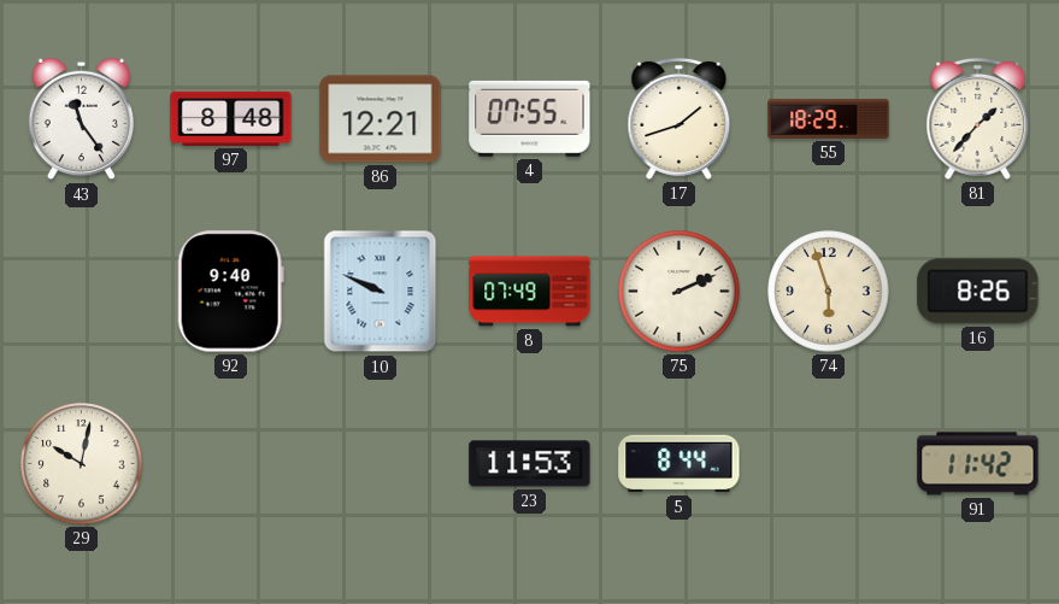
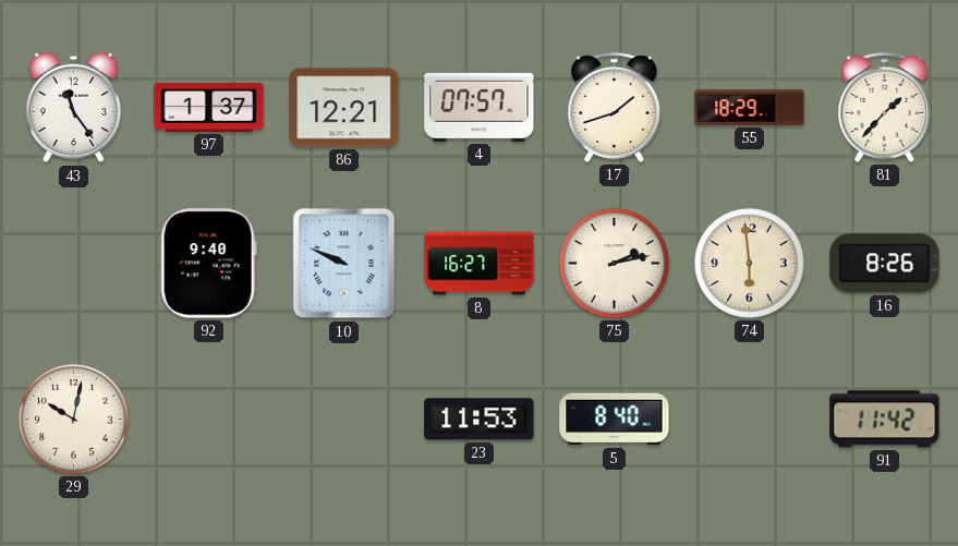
97: 8:48 -> 1:37 (209, 107)
4: 07:55 -> 07:57 (480, 107)
8: 07:49 -> 16:27 (480, 264)
75: 2:11 -> 2:13 (615, 264)
74: 5:57 -> 5:59 (750, 264)
5: 8:44 -> 8:40 (615, 420)
